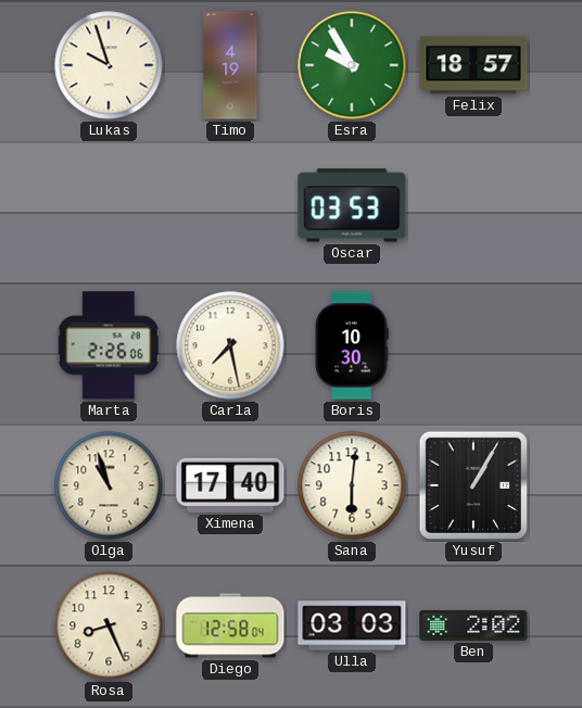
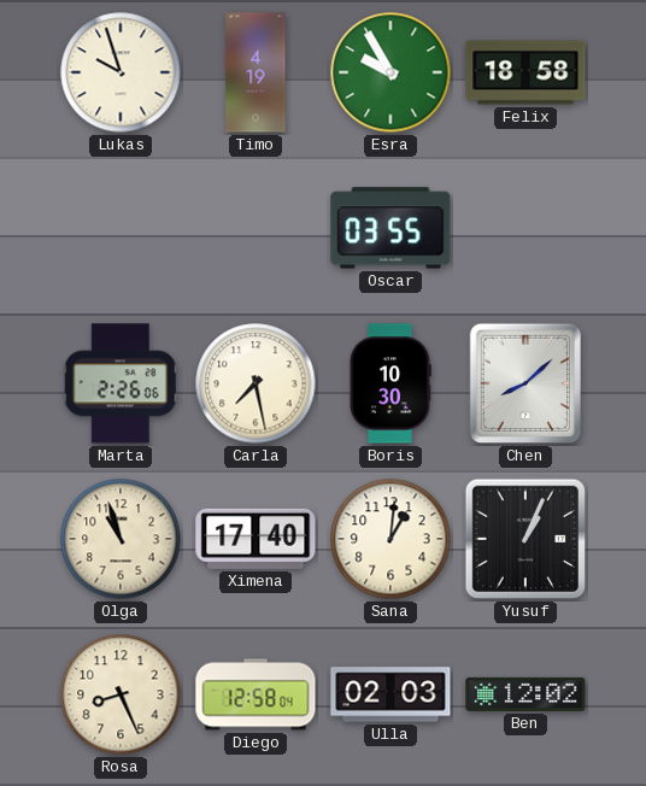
Felix: 18:57 -> 18:58 (525, 72)
Oscar: 03:53 -> 03:55 (390, 228)
Chen: none -> 8:08 (525, 383)
Sana: 6:01 -> 1:01 (390, 539)
Yusuf: 1:05 -> 1:04 (525, 539)
Ulla: 03:03 -> 02:03 (390, 694)
Ben: 2:02 -> 12:02 (525, 694)
